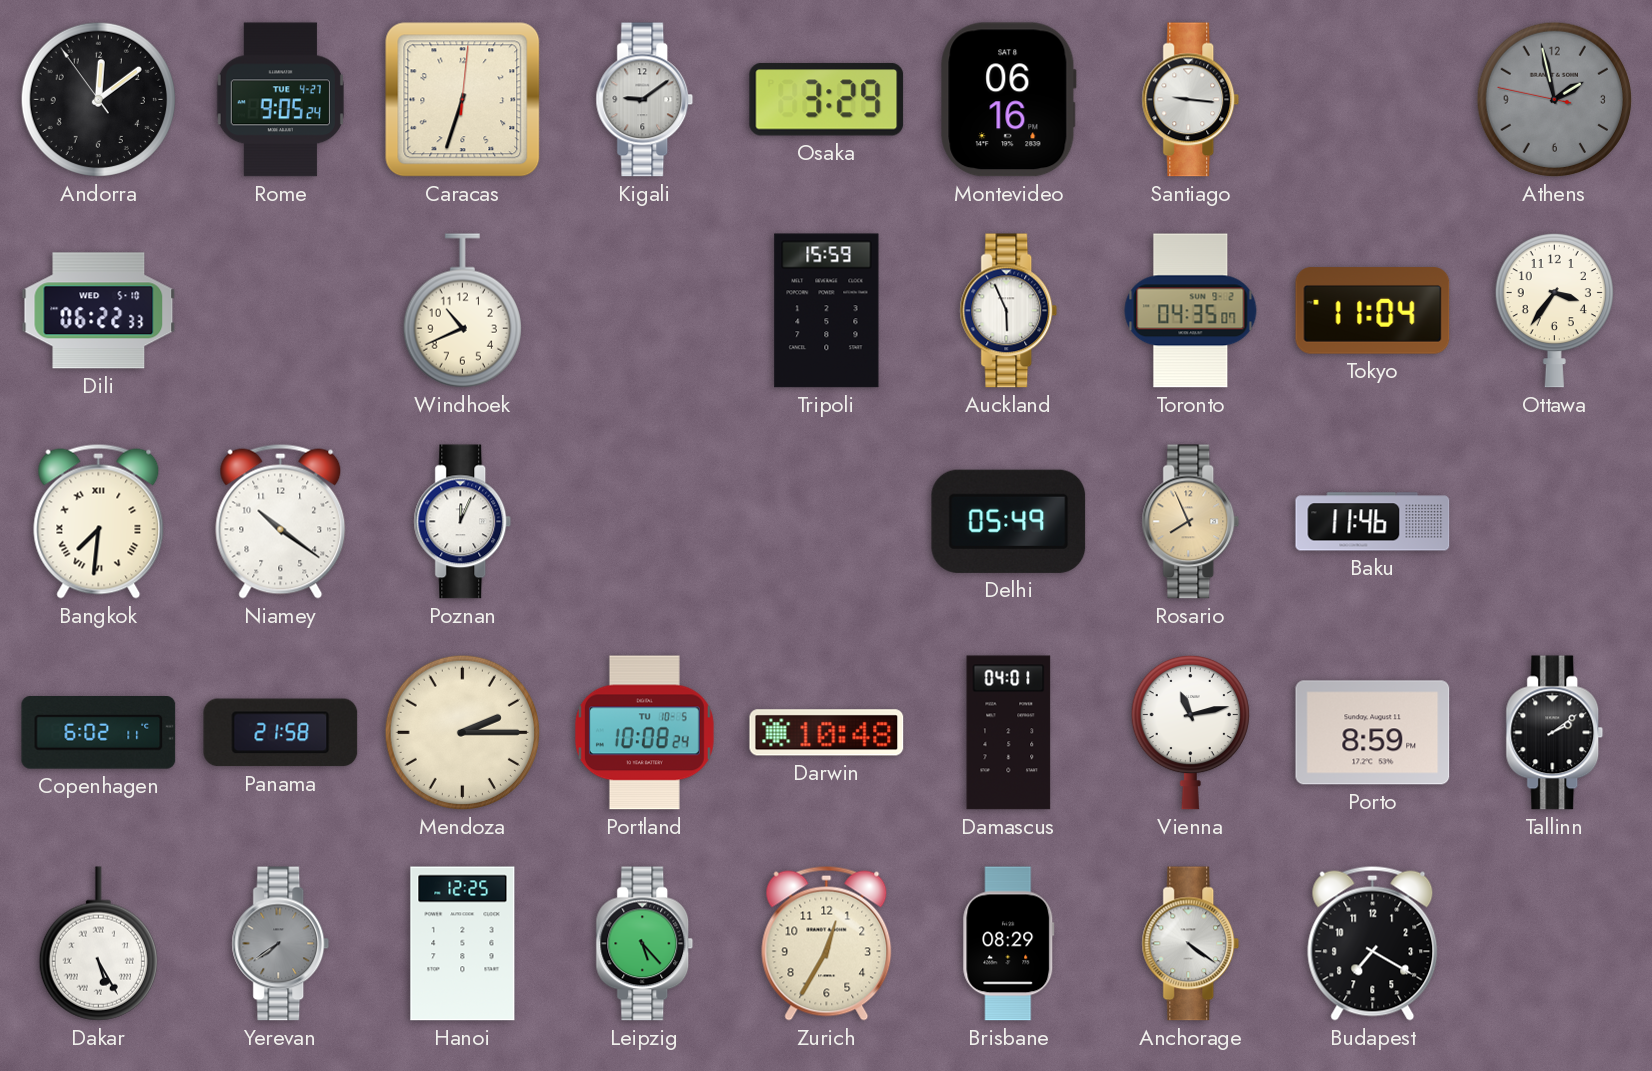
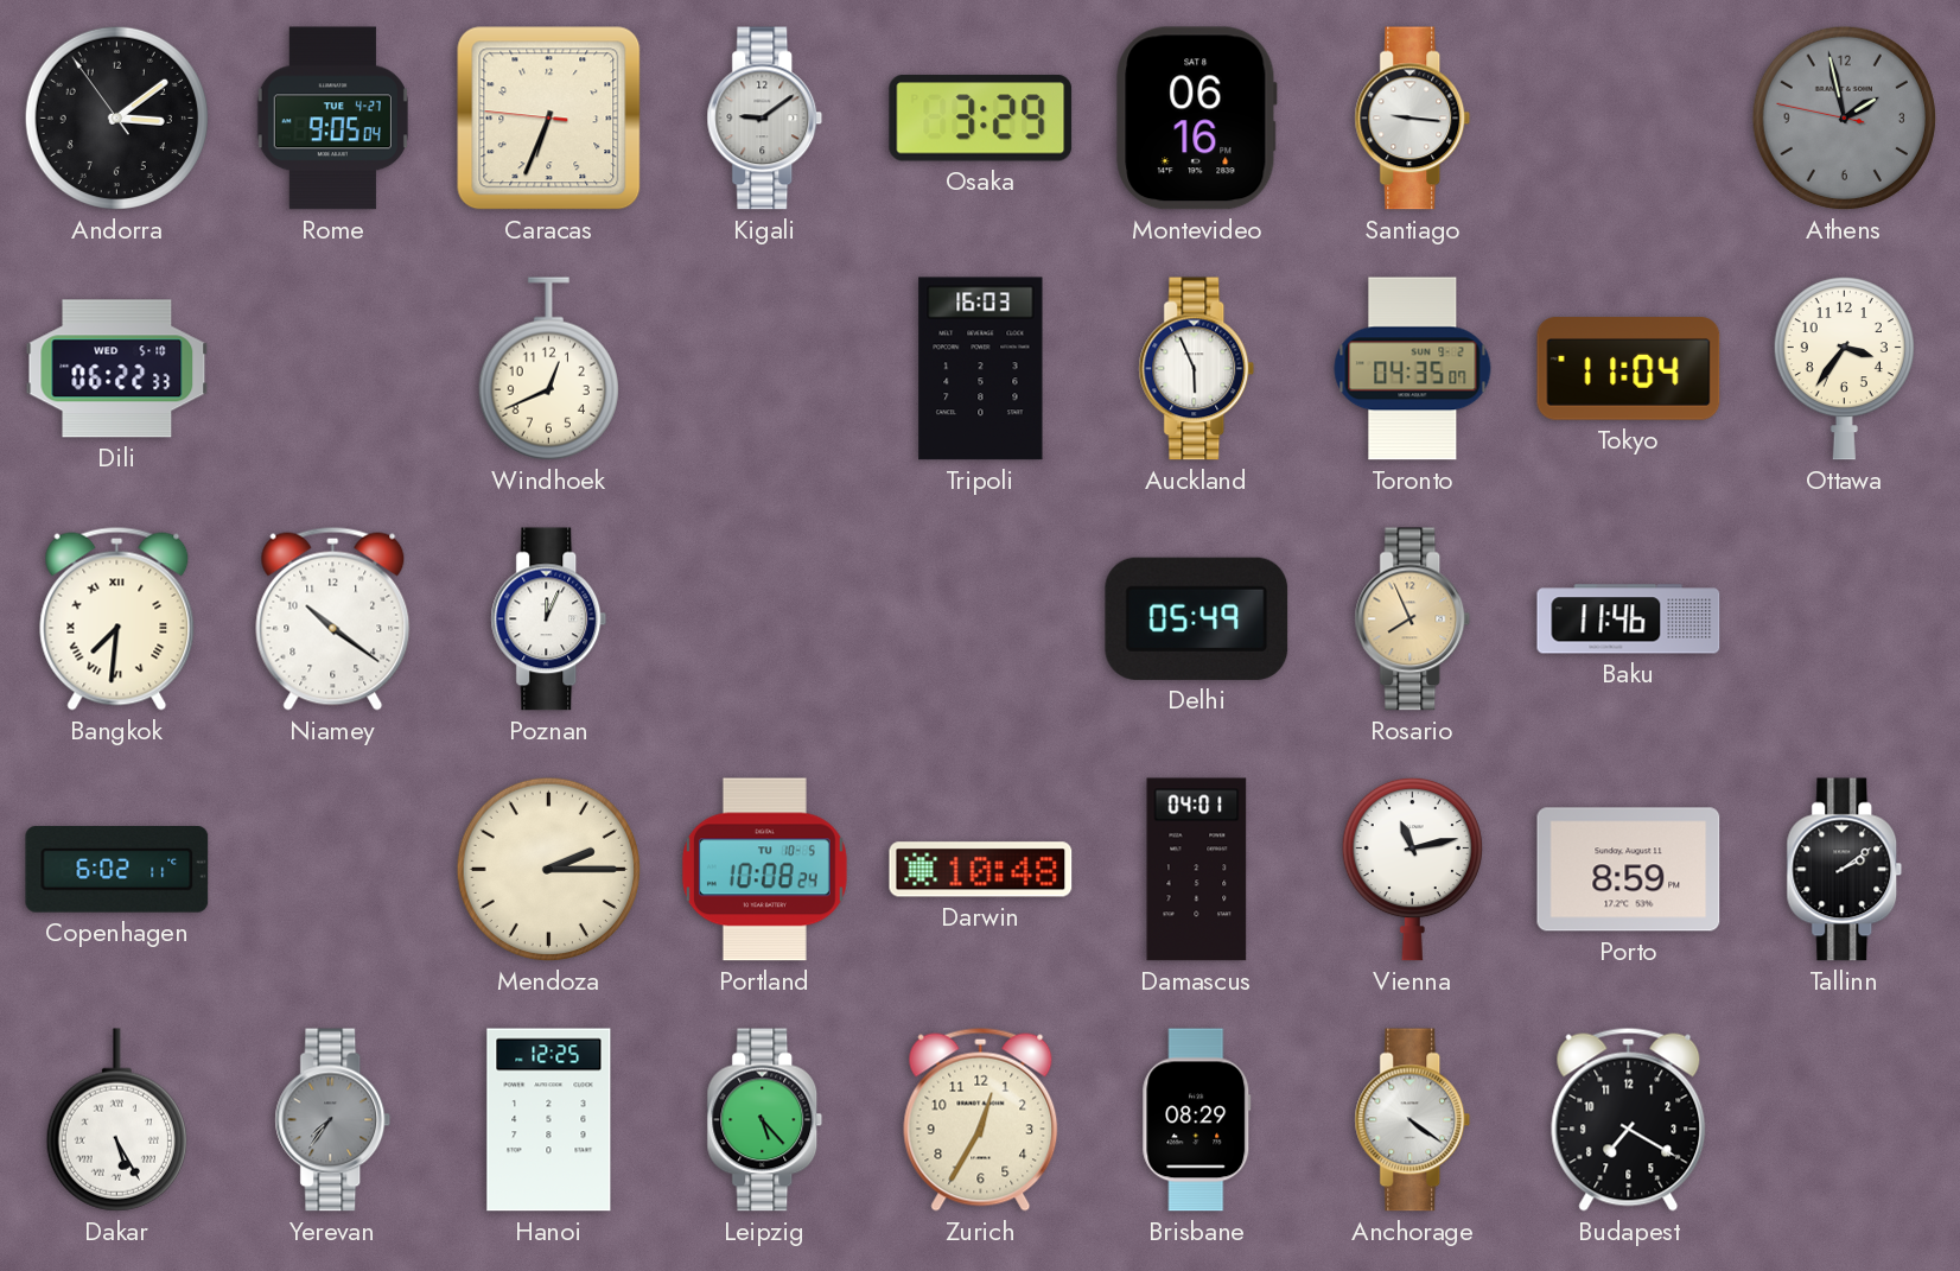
Andorra: 12:08 -> 3:08 (116, 117)
Rome: 9:05:24 -> 9:05:04 (332, 119)
Caracas: 6:33:01 -> 6:33:46 (549, 119)
Windhoek: 10:41 -> 12:41 (548, 369)
Tripoli: 15:59 -> 16:03 (981, 369)
Panama: 21:58 -> none (281, 733)
Yerevan: 7:39 -> 7:36 (333, 1120)
